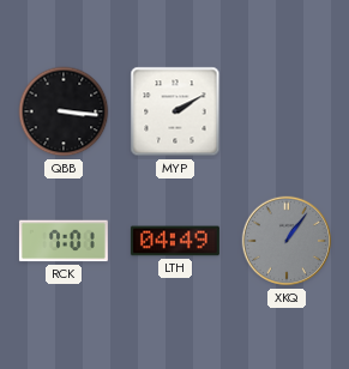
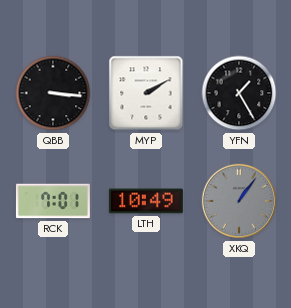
YFN: none -> 1:25 (239, 93)
LTH: 04:49 -> 10:49 (146, 201)
